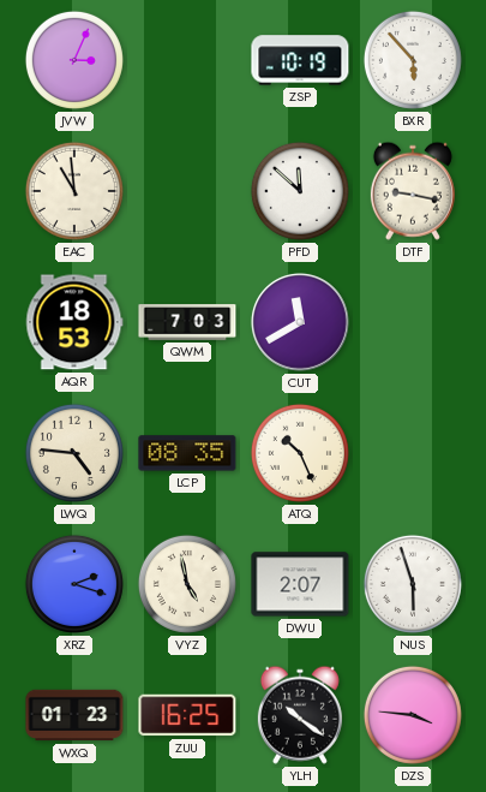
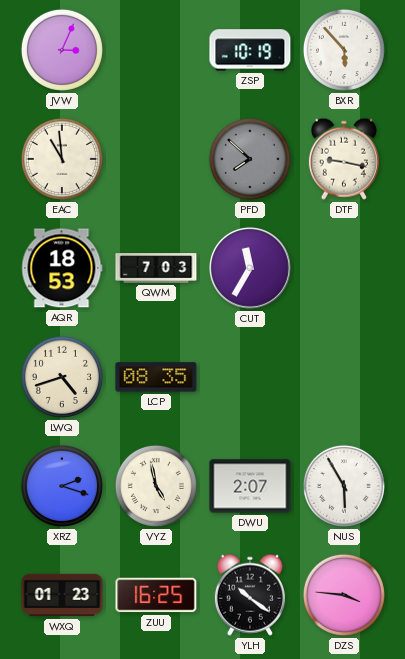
PFD: 11:52 -> 7:52 (250, 159)
PFD dial: white -> grey (250, 159)
CUT: 11:40 -> 11:35 (250, 268)
LWQ: 4:46 -> 4:42 (62, 377)
ATQ: 10:26 -> none (300, 453)
NUS: 5:57 -> 5:55 (344, 486)
